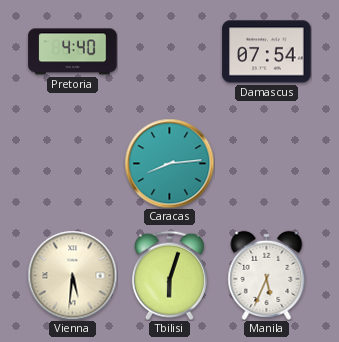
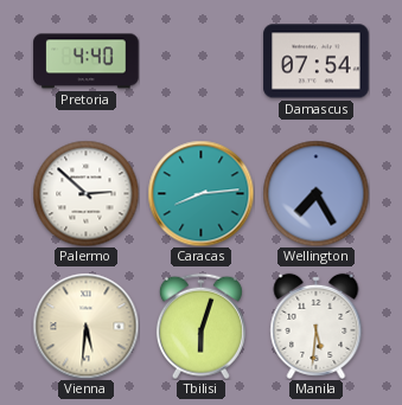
Palermo: none -> 2:52 (85, 193)
Wellington: none -> 7:25 (315, 193)
Manila: 5:34 -> 5:31 (317, 326)
